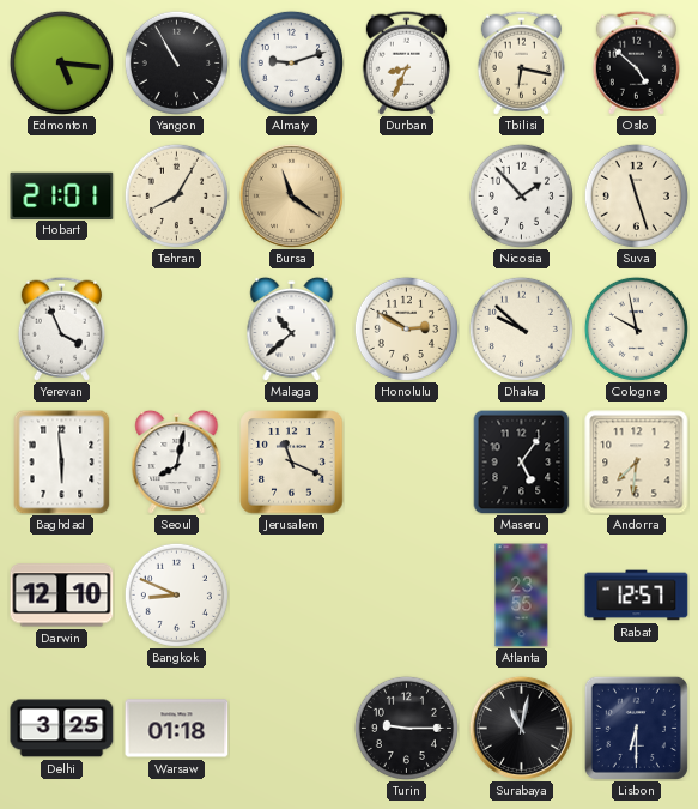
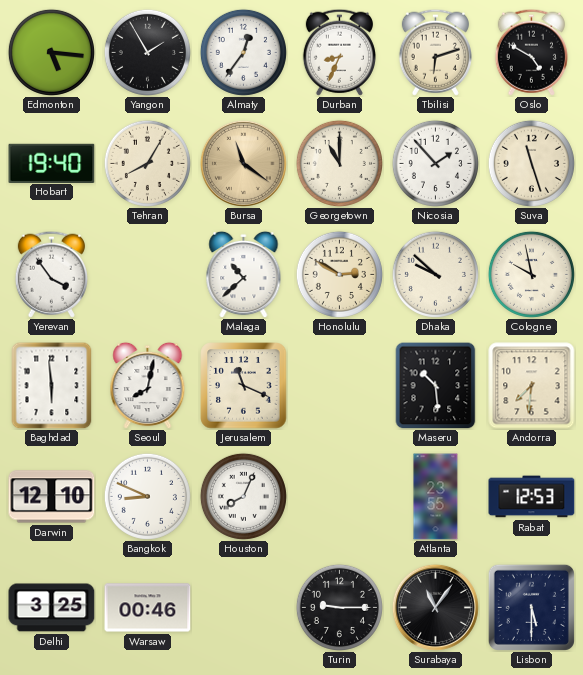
Yangon: 10:55 -> 1:55 (147, 52)
Almaty: 9:12 -> 12:36 (243, 52)
Tbilisi: 6:17 -> 6:12 (435, 52)
Oslo: 4:52 -> 4:50 (531, 52)
Hobart: 21:01 -> 19:40 (52, 163)
Georgetown: none -> 11:00 (339, 163)
Yerevan: 3:56 -> 3:54 (51, 274)
Maseru: 5:06 -> 10:29 (436, 385)
Houston: none -> 8:04 (243, 496)
Rabat: 12:57 -> 12:53 (532, 497)
Warsaw: 01:18 -> 00:46 (148, 608)
Surabaya: 11:02 -> 11:06 (435, 607)
Lisbon: 6:30 -> 5:30 (531, 607)
